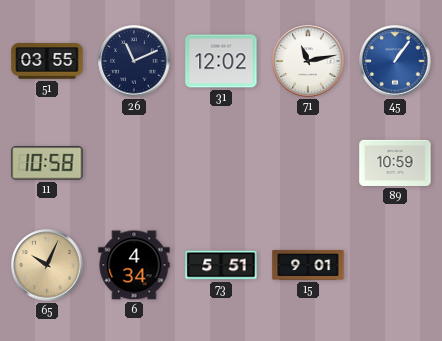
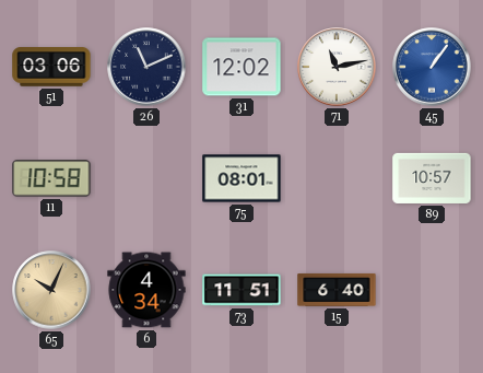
51: 03:55 -> 03:06 (51, 68)
75: none -> 08:01 (241, 178)
89: 10:59 -> 10:57 (432, 178)
73: 5:51 -> 11:51 (241, 290)
15: 9:01 -> 6:40 (337, 290)
